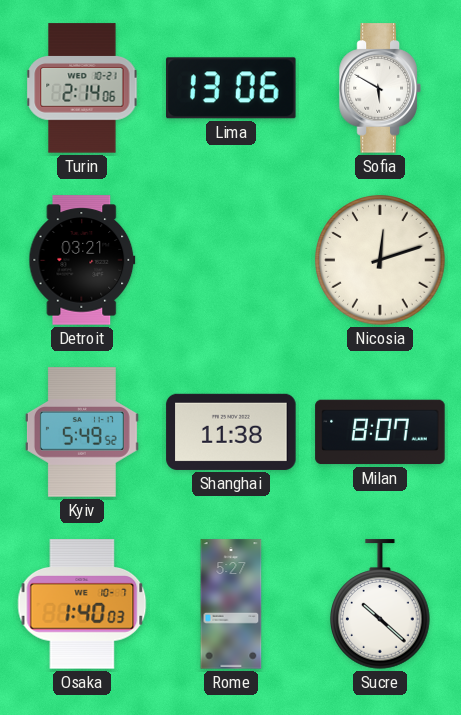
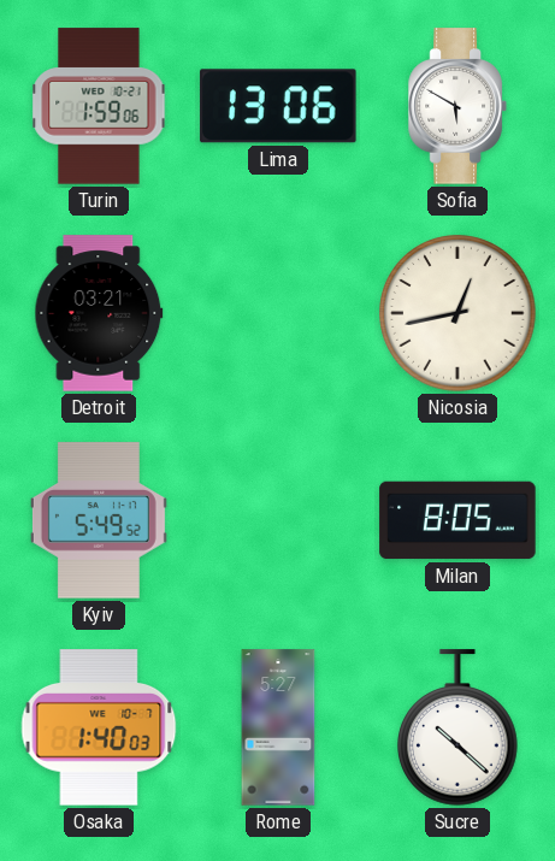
Turin: 2:14 -> 1:59 (99, 106)
Nicosia: 12:12 -> 12:43 (457, 313)
Shanghai: 11:38 -> none (231, 432)
Milan: 8:07 -> 8:05 (457, 520)
